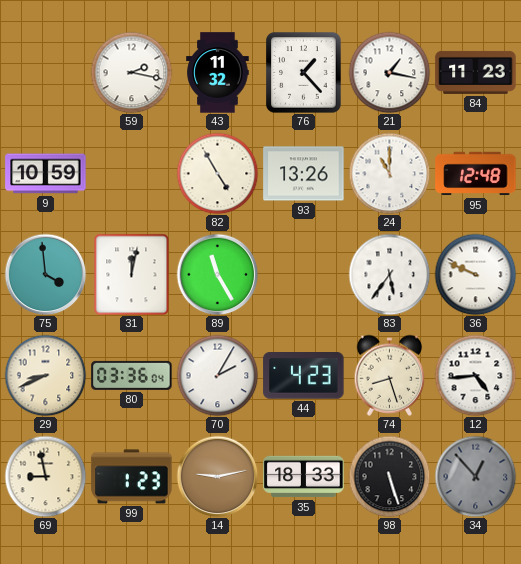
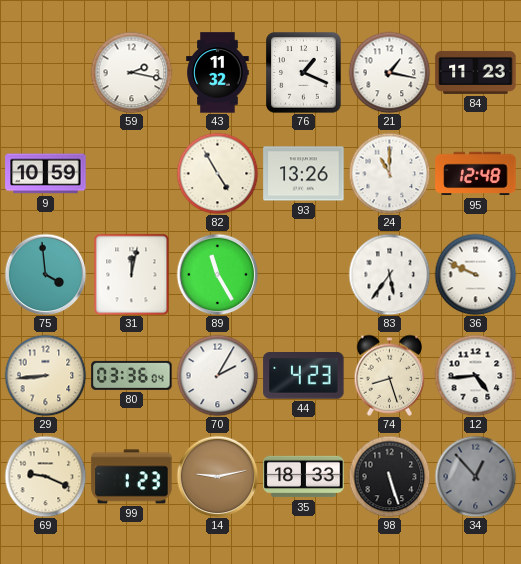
76: 1:23 -> 1:19 (304, 73)
29: 8:41 -> 8:44 (45, 375)
69: 8:58 -> 9:19 (45, 476)
